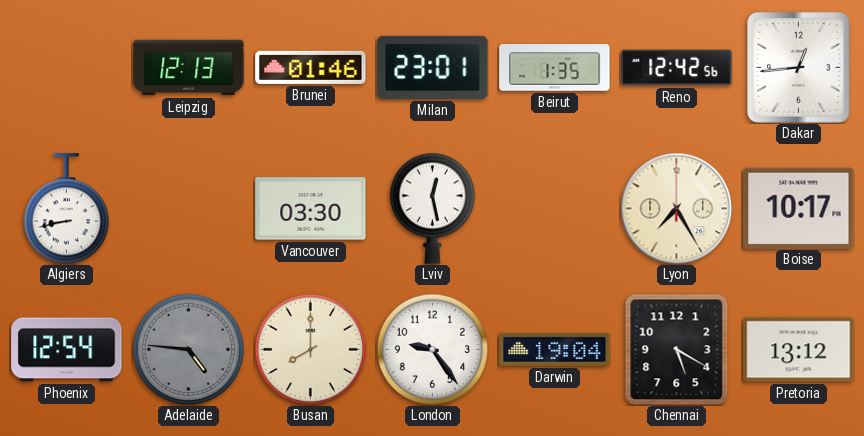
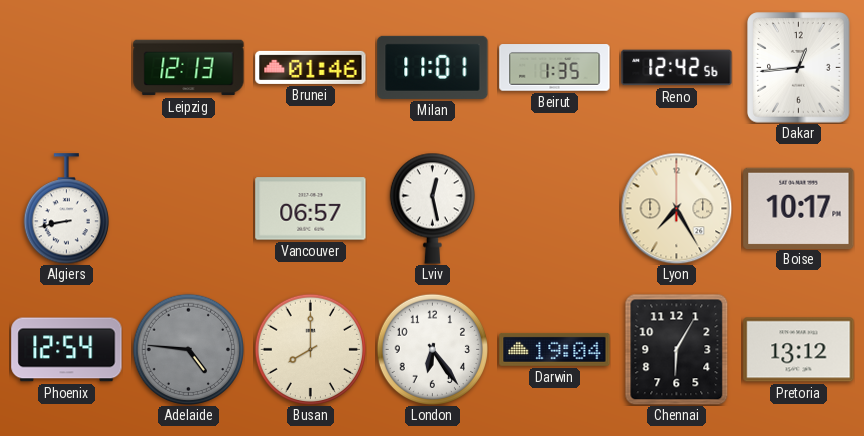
Milan: 23:01 -> 11:01 (433, 67)
Vancouver: 03:30 -> 06:57 (311, 209)
London: 9:24 -> 6:24 (432, 349)
Chennai: 5:20 -> 6:05 (677, 349)
